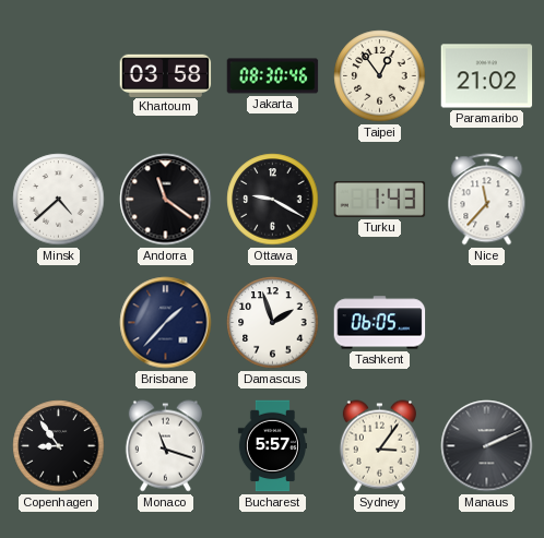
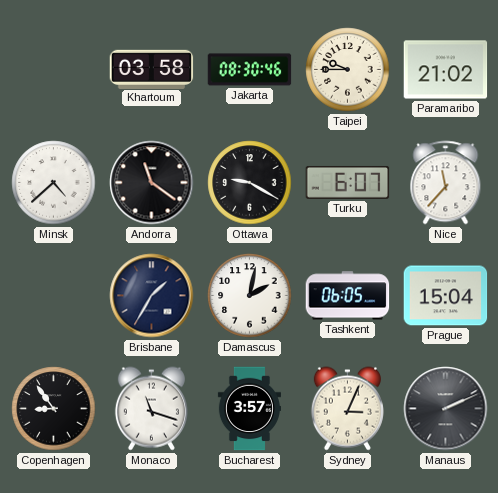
Taipei: 12:54 -> 9:45 (348, 70)
Turku: 1:43 -> 6:07 (348, 183)
Brisbane: 1:37 -> 1:35 (152, 296)
Damascus: 1:57 -> 2:02 (250, 296)
Prague: none -> 15:04 (446, 296)
Bucharest: 5:57 -> 3:57 (249, 409)
Sydney: 3:06 -> 3:04 (347, 409)
